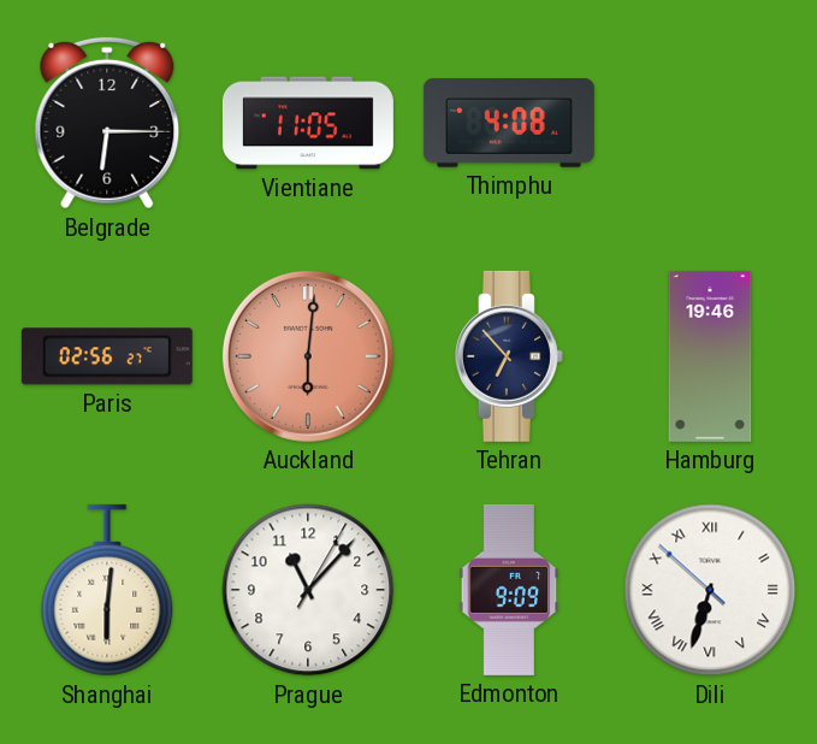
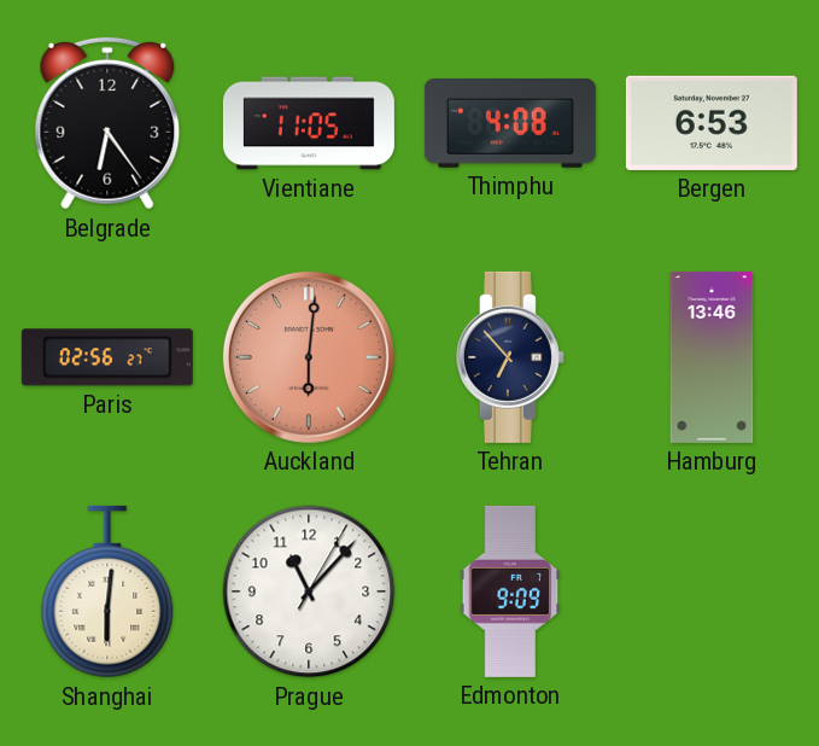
Belgrade: 6:15 -> 6:24 (107, 123)
Bergen: none -> 6:53 (712, 123)
Hamburg: 19:46 -> 13:46 (712, 357)
Dili: 6:32 -> none (710, 590)
